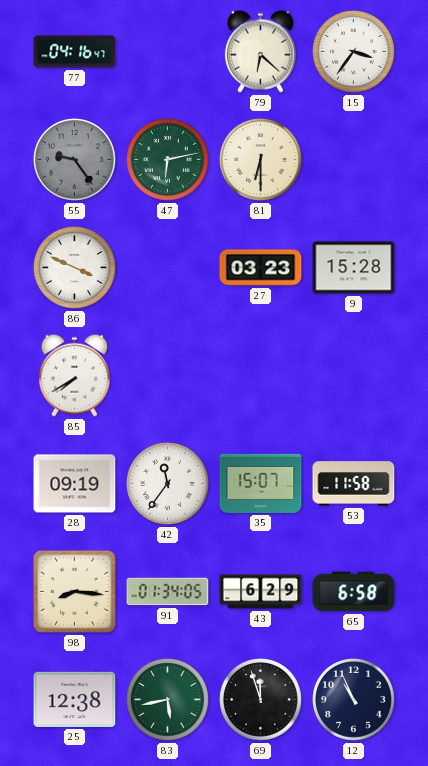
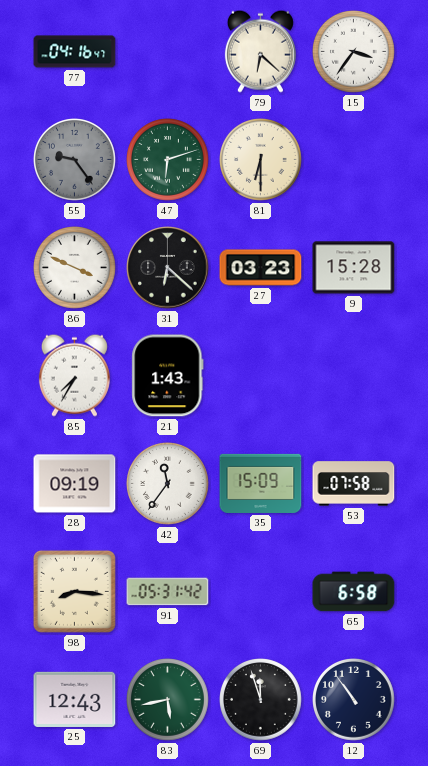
47: 6:13 -> 6:12 (168, 160)
31: none -> 6:22 (168, 268)
85: 7:40 -> 7:35 (74, 375)
21: none -> 1:43 (168, 376)
35: 15:07 -> 15:09 (261, 483)
53: 11:58 -> 07:58 (354, 484)
91: 01:34 -> 05:31 (168, 592)
43: 6:29 -> none (261, 592)
25: 12:38 -> 12:43 (75, 699)
12: 10:56 -> 10:54 (354, 700)
